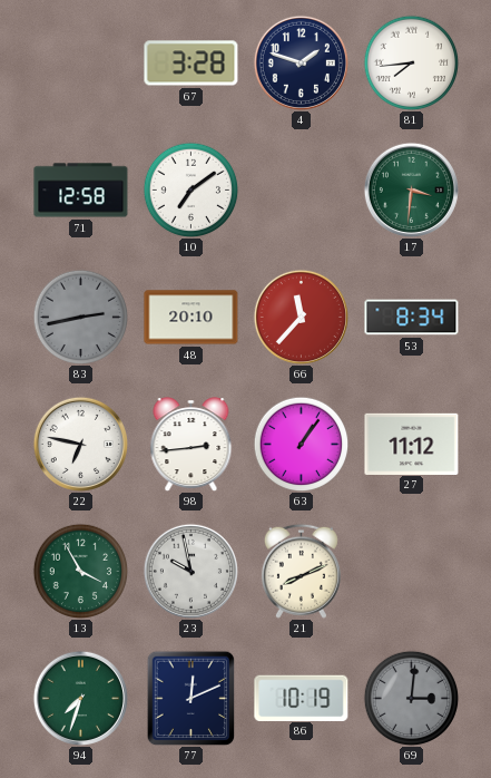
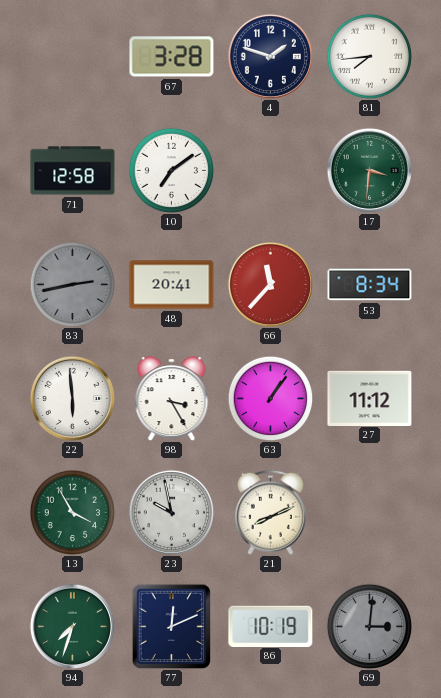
48: 20:10 -> 20:41 (172, 285)
22: 6:47 -> 5:59 (72, 398)
98: 2:44 -> 3:25 (172, 399)
